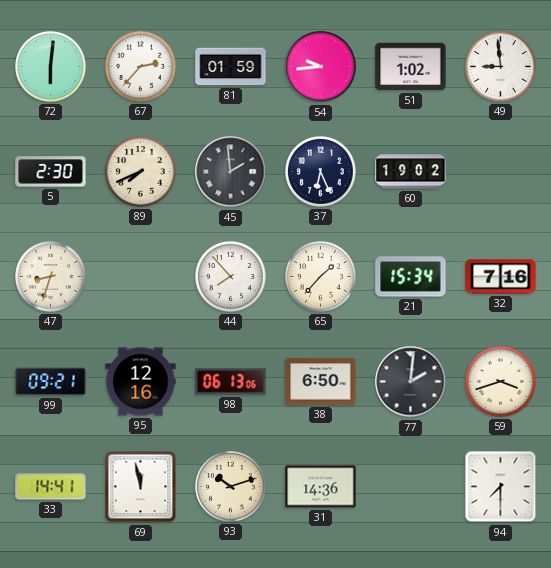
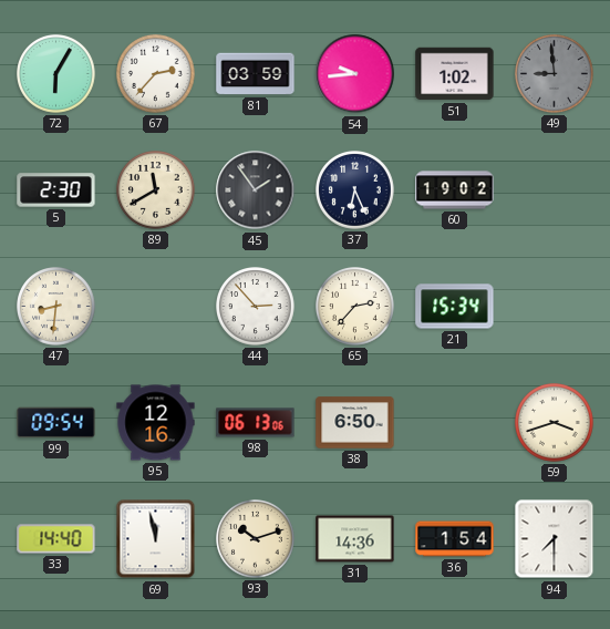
72: 6:01 -> 6:05 (56, 74)
81: 01:59 -> 03:59 (256, 74)
49 dial: white -> grey (555, 74)
89: 7:41 -> 11:40 (156, 190)
45: 1:59 -> 1:54 (256, 190)
47: 8:33 -> 8:31 (56, 307)
44: 7:53 -> 2:53 (256, 307)
65: 1:37 -> 2:37 (355, 307)
32: 7:16 -> none (501, 277)
99: 09:21 -> 09:54 (56, 423)
77: 2:01 -> none (411, 382)
33: 14:41 -> 14:40 (56, 539)
36: none -> 1:54 (455, 539)
